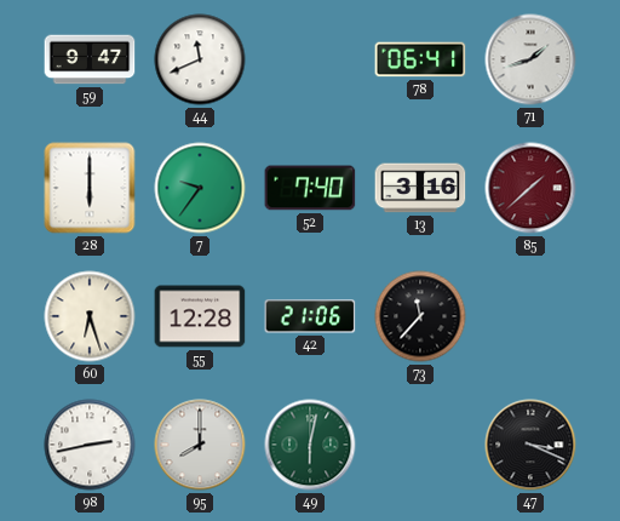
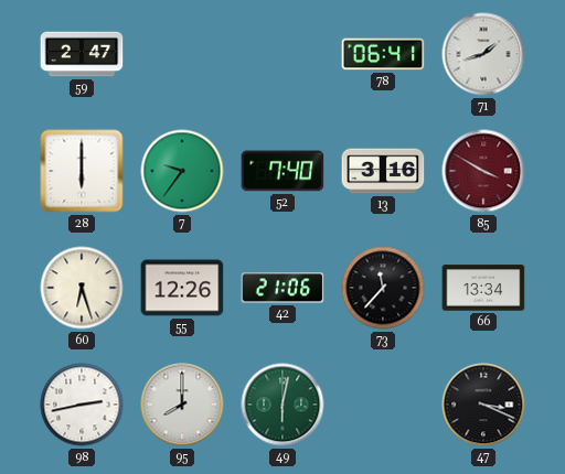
59: 9:47 -> 2:47 (82, 54)
44: 11:41 -> none (200, 59)
85: 1:38 -> 3:50 (483, 171)
55: 12:28 -> 12:26 (182, 288)
66: none -> 13:34 (483, 288)
